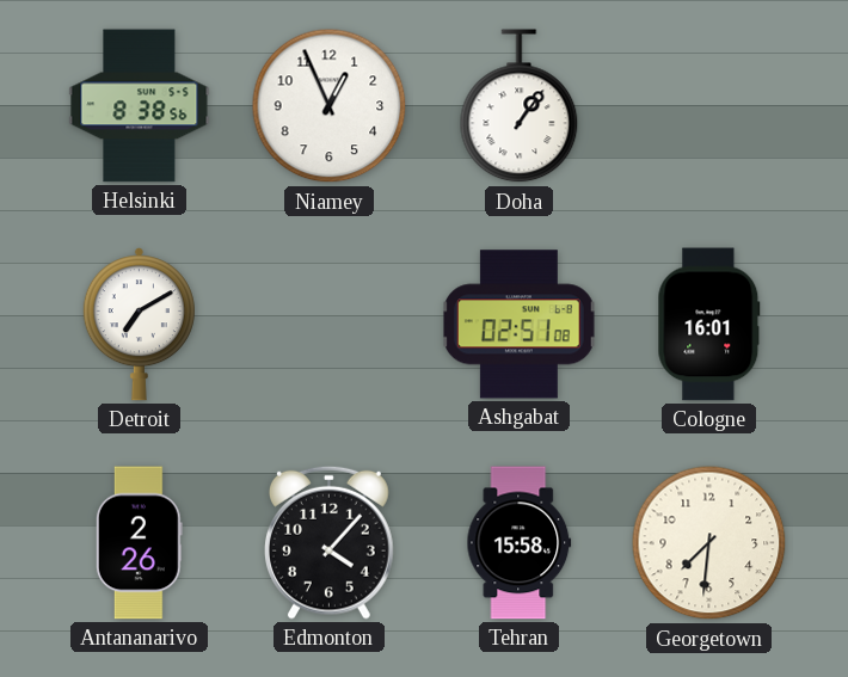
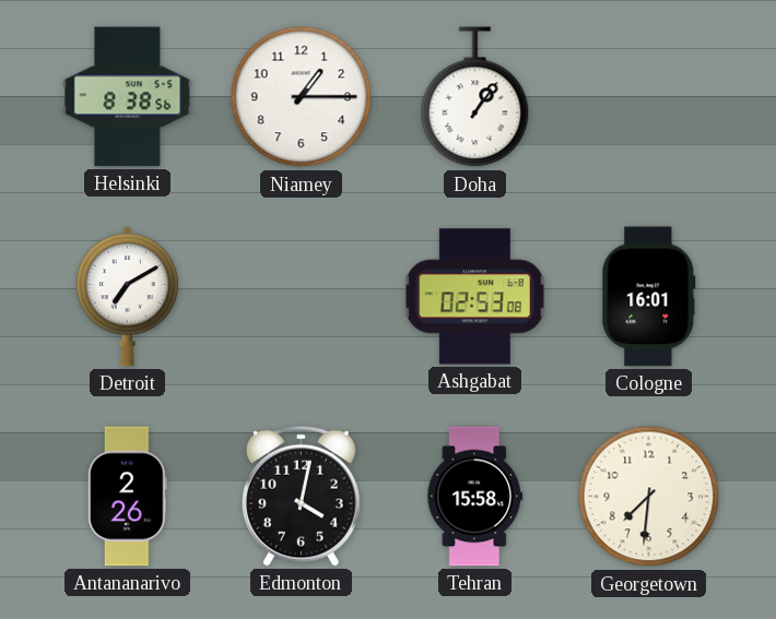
Niamey: 12:56 -> 1:15 (302, 97)
Ashgabat: 02:51 -> 02:53 (474, 297)
Edmonton: 4:07 -> 4:02 (302, 496)
